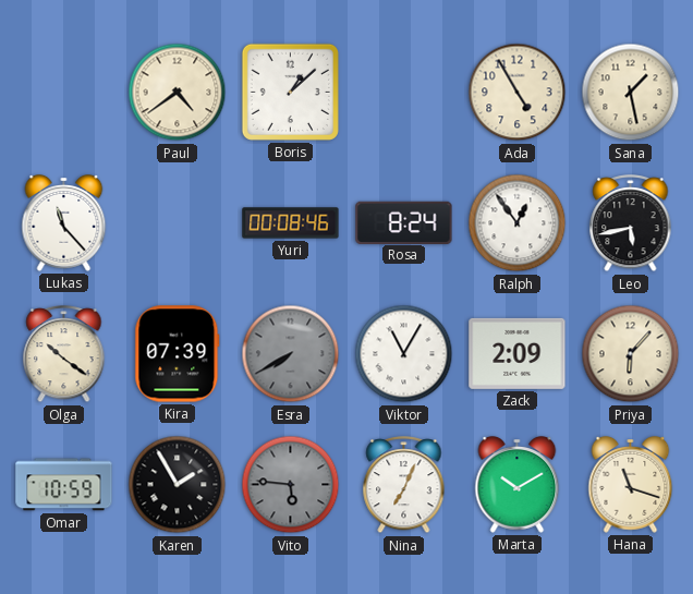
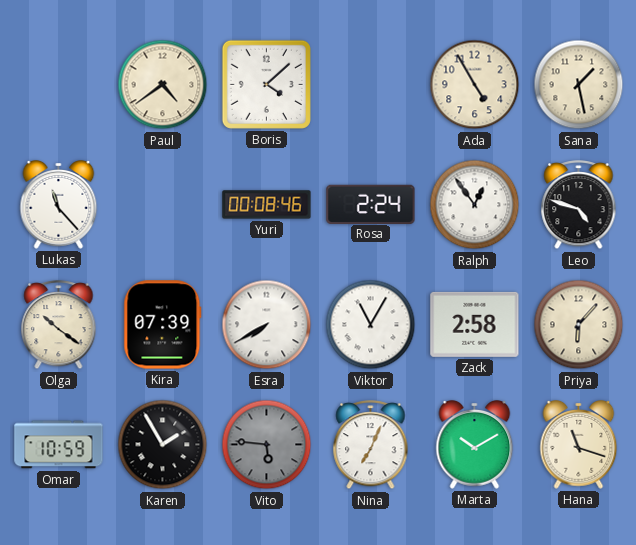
Boris: 1:08 -> 4:08 (266, 84)
Rosa: 8:24 -> 2:24 (371, 204)
Leo: 5:43 -> 4:48 (579, 206)
Esra dial: grey -> white (267, 325)
Zack: 2:09 -> 2:58 (475, 324)
